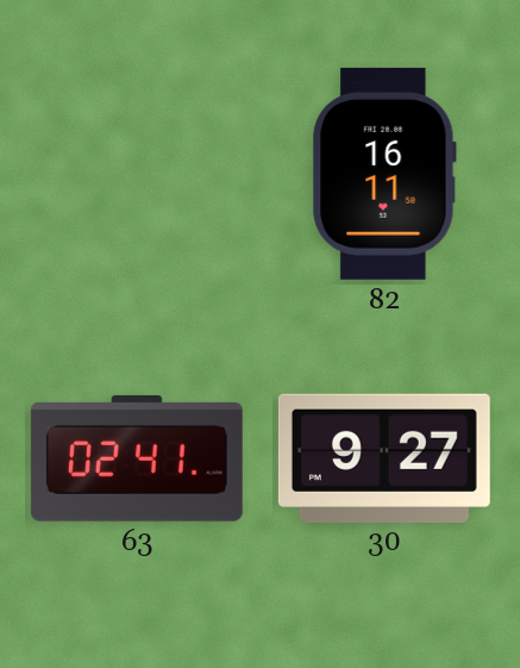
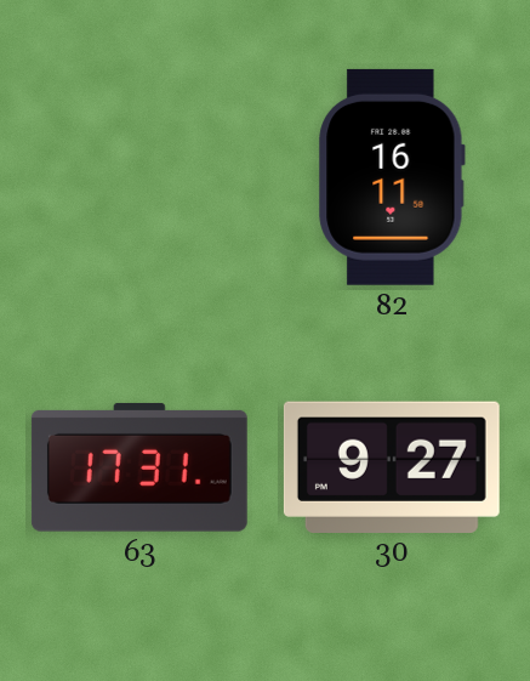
63: 02:41 -> 17:31 (139, 467)
